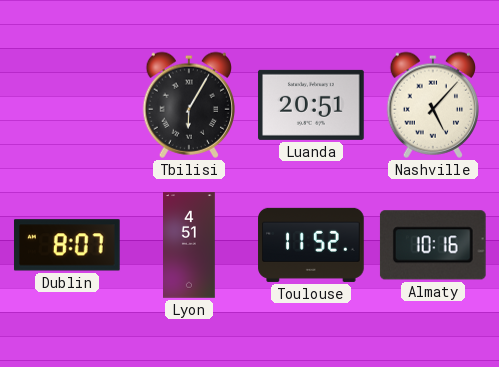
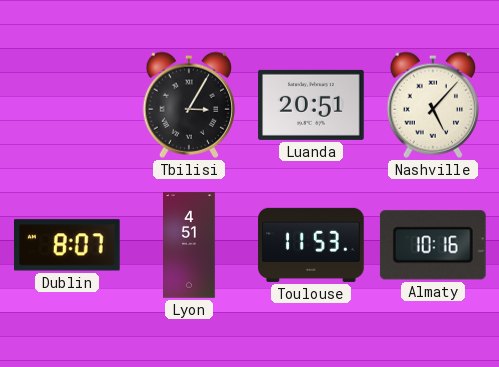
Tbilisi: 6:05 -> 3:05 (188, 105)
Toulouse: 11:52 -> 11:53 (311, 245)
